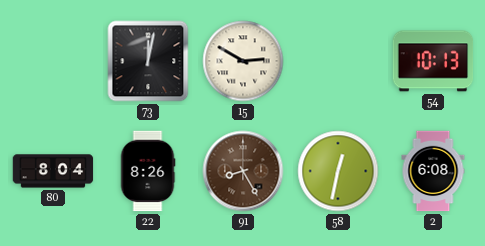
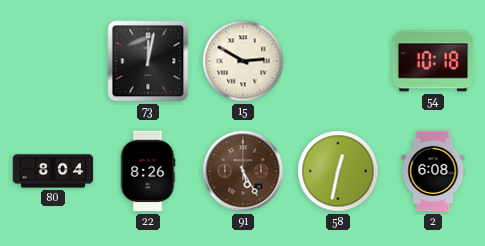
54: 10:13 -> 10:18 (433, 61)
91: 8:25 -> 5:25 (243, 171)
